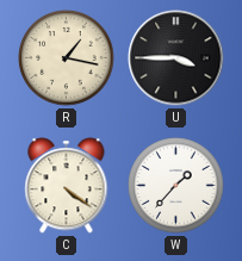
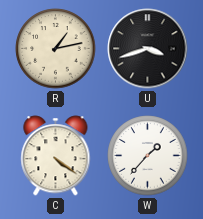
R: 1:17 -> 1:13 (56, 49)
U: 3:45 -> 3:42 (148, 49)
